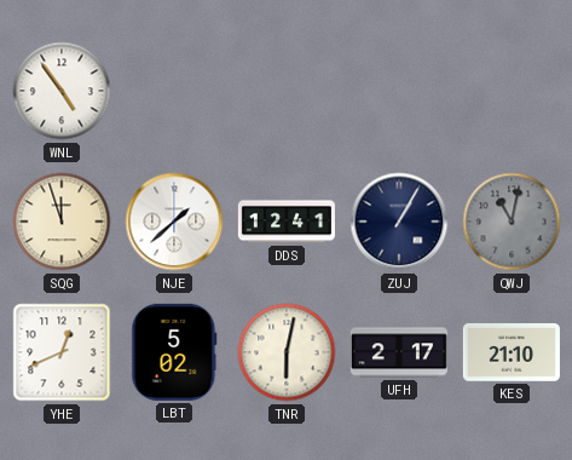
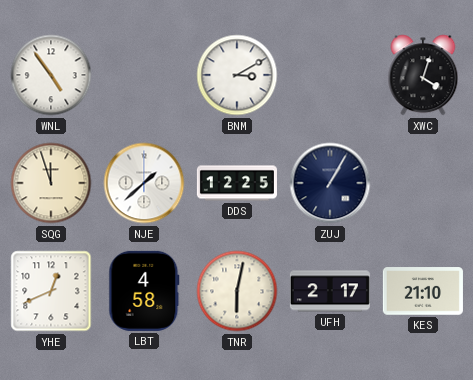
BNM: none -> 3:10 (237, 75)
XWC: none -> 4:03 (423, 75)
DDS: 12:41 -> 12:25 (237, 183)
QWJ: 11:02 -> none (512, 222)
LBT: 5:02 -> 4:58 (144, 291)
